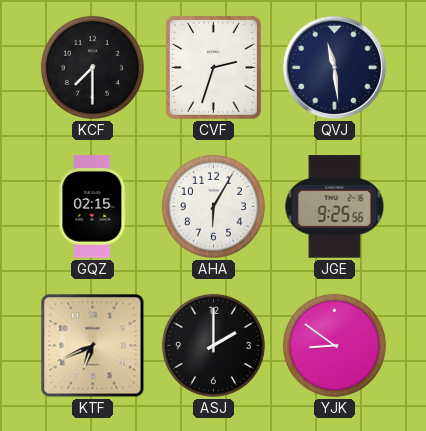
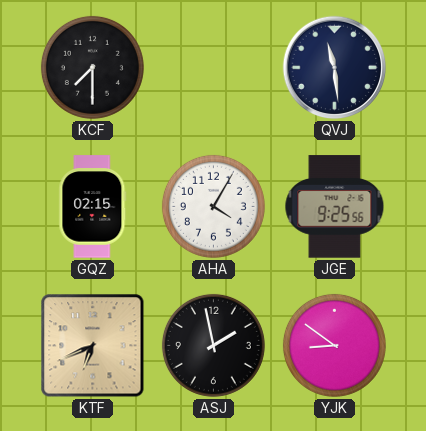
CVF: 2:33 -> none (213, 67)
AHA: 6:05 -> 4:05 (213, 206)
ASJ: 2:00 -> 1:58 (213, 345)
